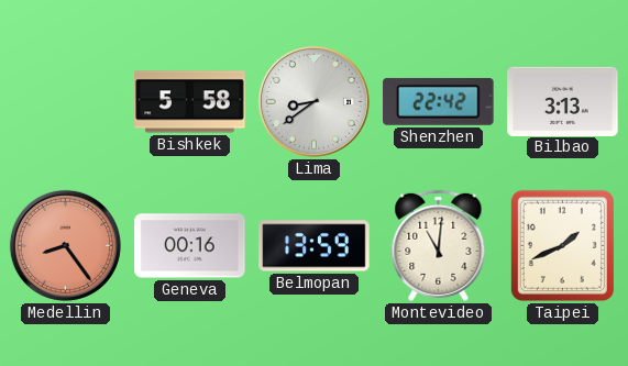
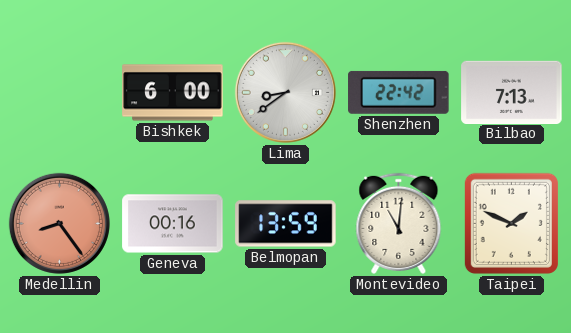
Bishkek: 5:58 -> 6:00 (173, 93)
Bilbao: 3:13 -> 7:13 (512, 92)
Taipei: 1:41 -> 1:49 (511, 223)
